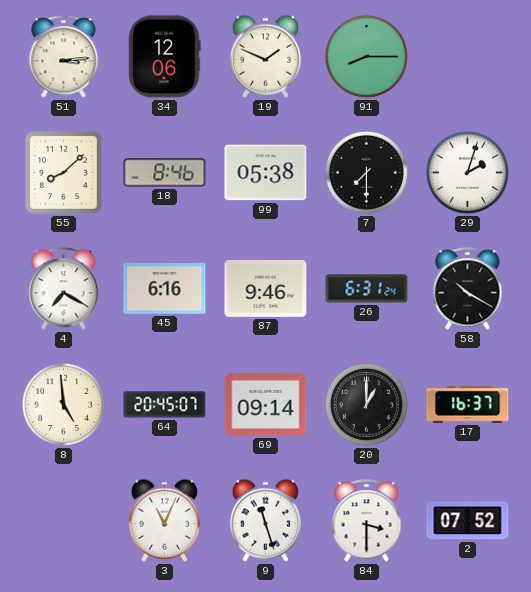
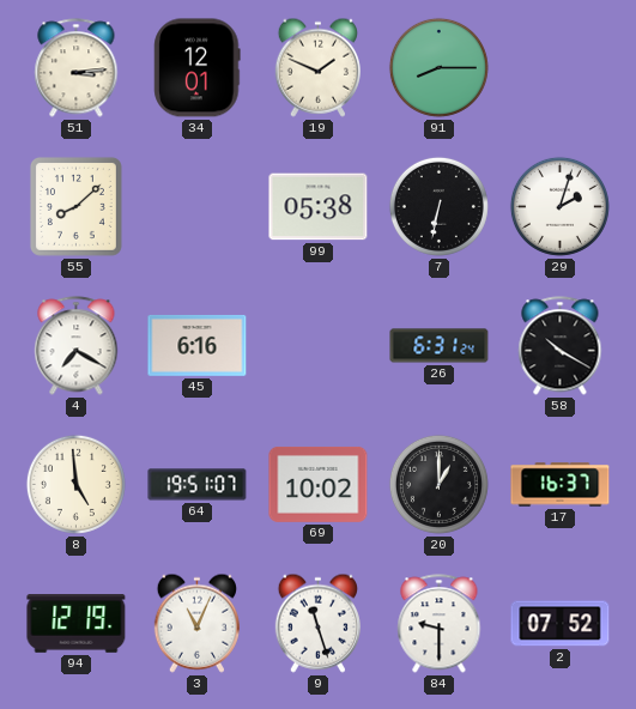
34: 12:06 -> 12:01 (198, 68)
18: 8:46 -> none (165, 173)
7: 7:30 -> 6:32 (438, 206)
87: 9:46 -> none (266, 288)
64: 20:45 -> 19:51 (198, 485)
69: 09:14 -> 10:02 (319, 484)
94: none -> 12:19 (77, 624)
84: 3:30 -> 9:30 (440, 624)
